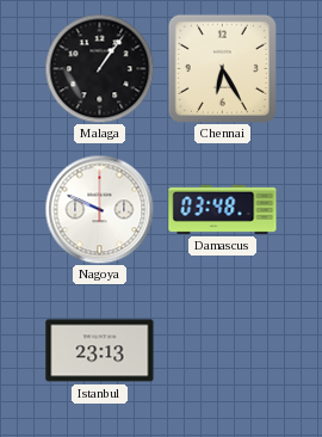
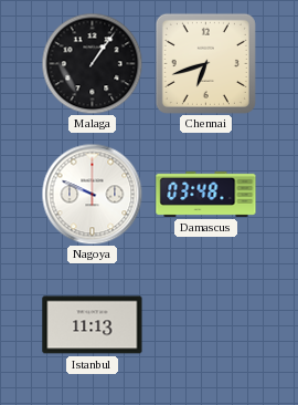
Chennai: 6:25 -> 6:42 (205, 63)
Istanbul: 23:13 -> 11:13 (93, 325)
